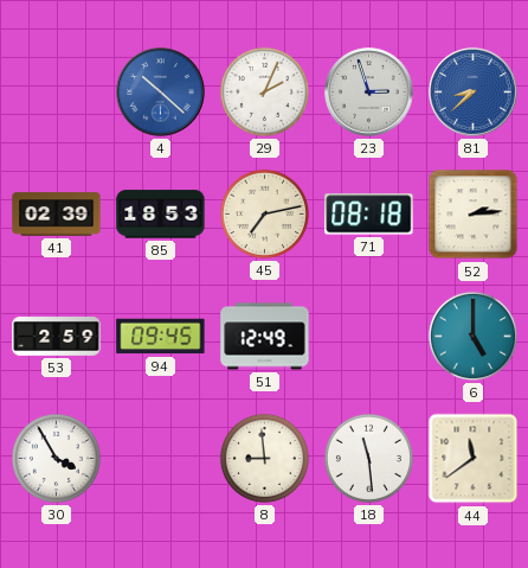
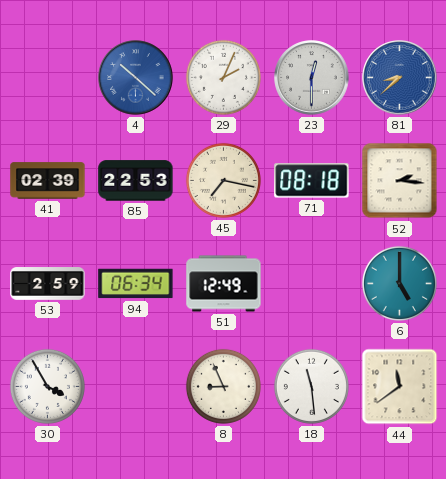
23: 2:57 -> 12:30 (312, 78)
85: 18:53 -> 22:53 (136, 181)
45: 7:13 -> 7:17 (223, 180)
52: 2:14 -> 2:16 (400, 181)
94: 09:45 -> 06:34 (136, 284)
8: 8:59 -> 8:56 (223, 386)
